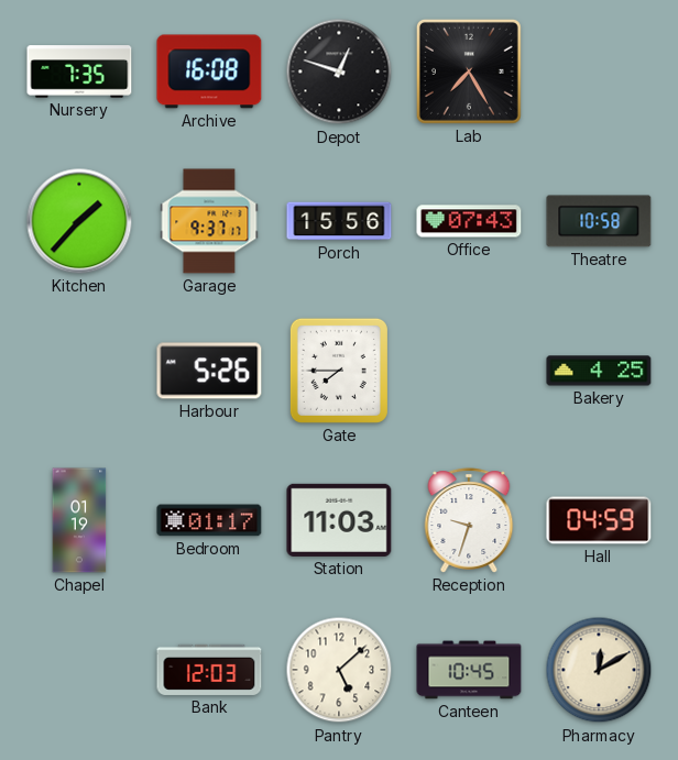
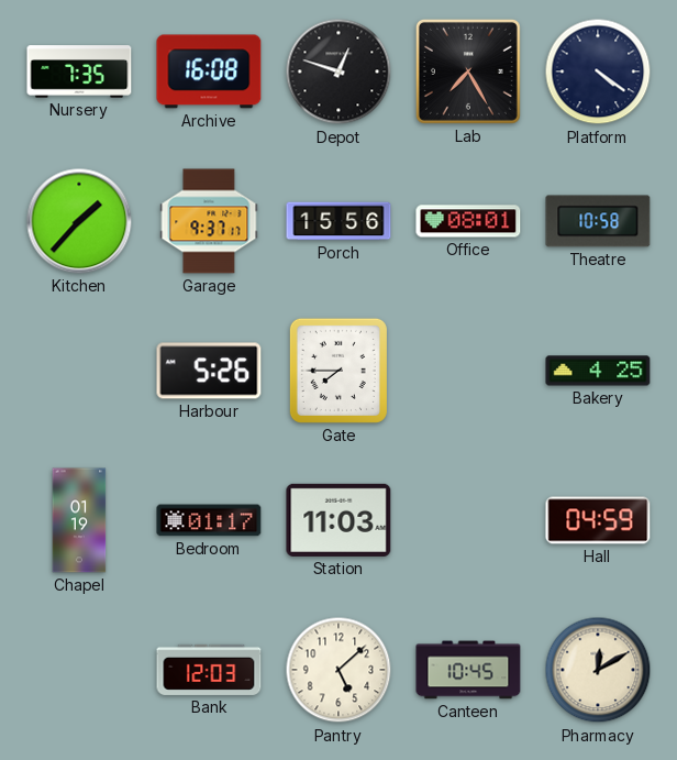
Platform: none -> 4:21 (598, 71)
Office: 07:43 -> 08:01 (468, 221)
Reception: 9:33 -> none (469, 520)
